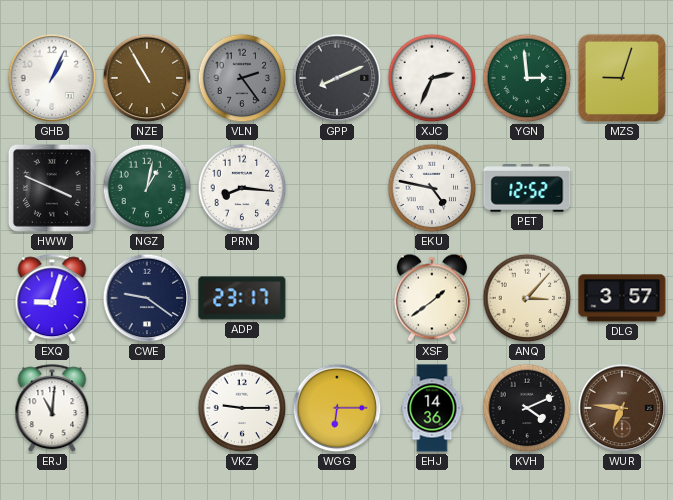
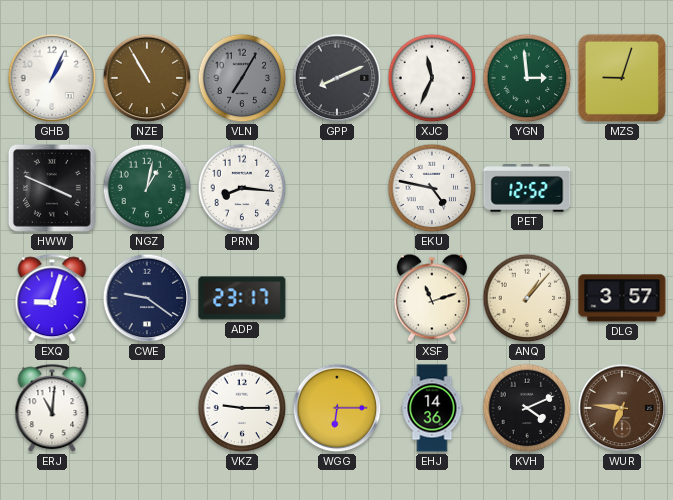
VLN: 2:24 -> 7:05 (242, 78)
XJC: 2:34 -> 11:34 (432, 78)
XSF: 1:39 -> 11:12 (432, 298)
ANQ: 3:07 -> 1:07 (527, 298)
